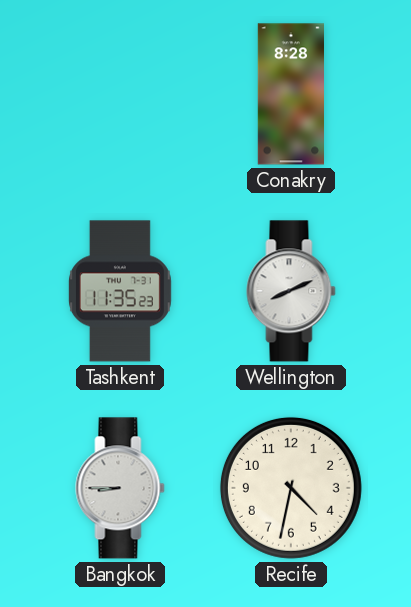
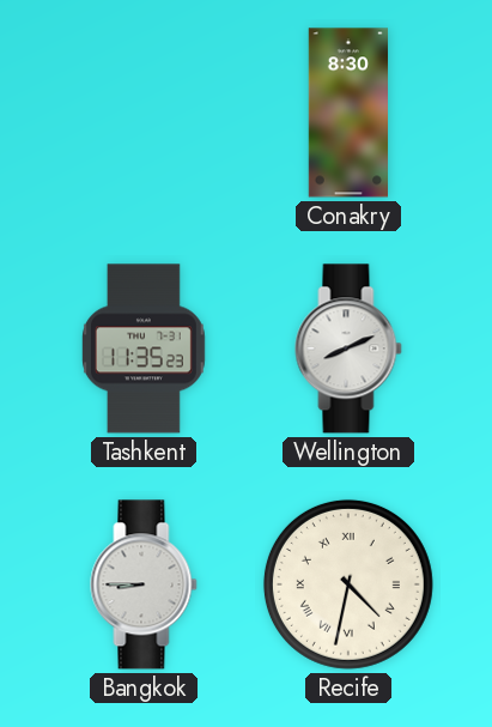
Conakry: 8:28 -> 8:30 (347, 113)
Recife numerals: Arabic -> Roman (348, 584)
